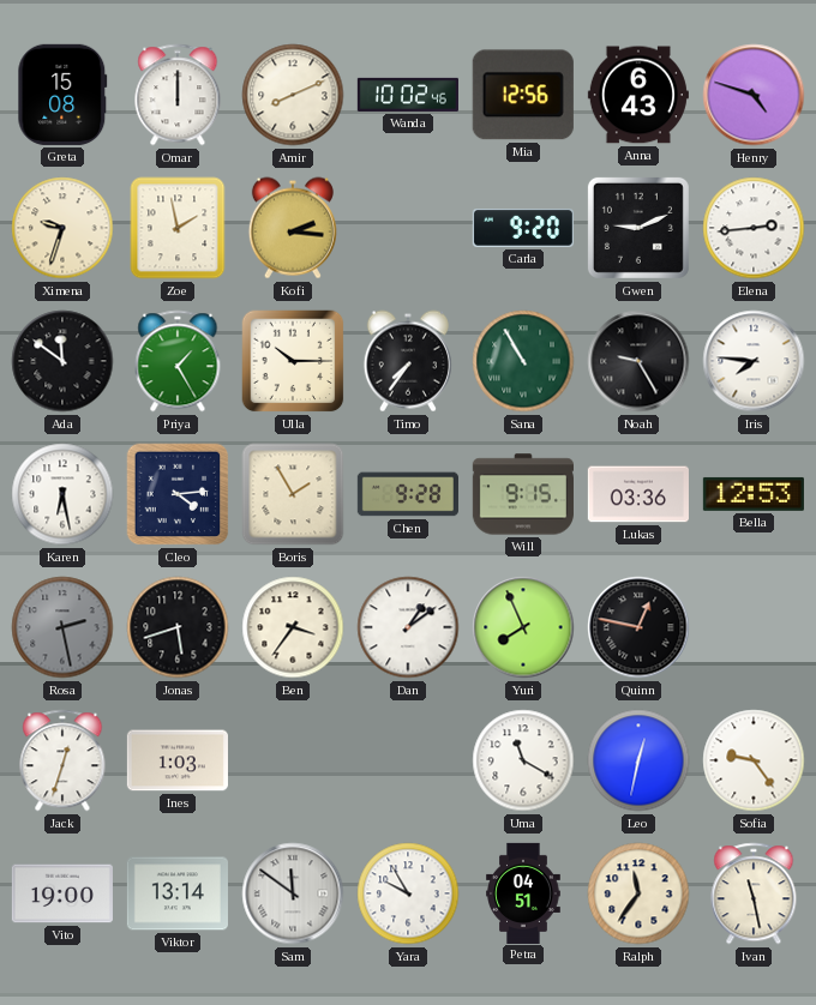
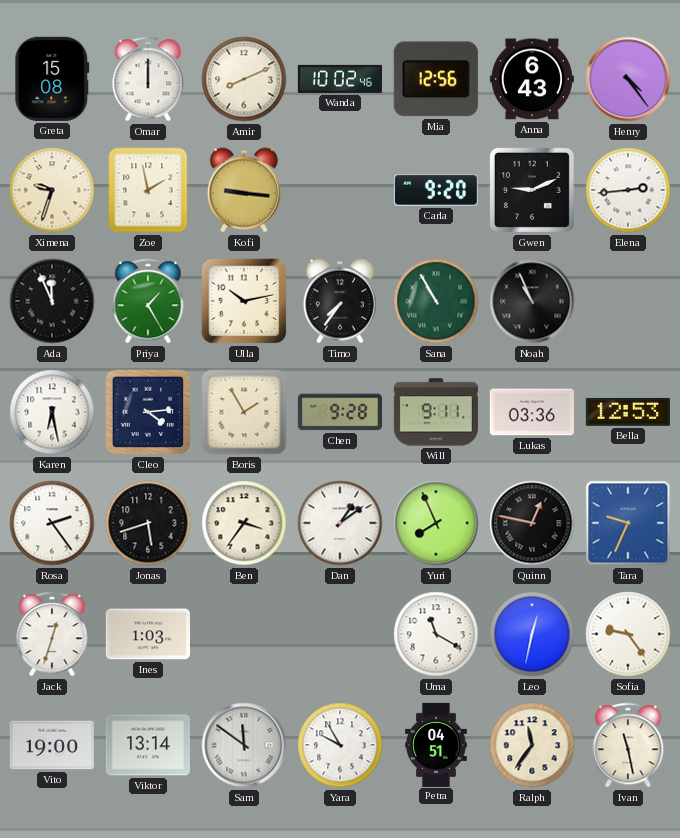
Henry: 4:48 -> 4:24 (628, 79)
Kofi: 2:16 -> 9:16 (244, 190)
Ada: 11:51 -> 11:56 (52, 301)
Ulla: 10:15 -> 10:13 (244, 301)
Noah: 9:25 -> 10:56 (532, 301)
Iris: 7:46 -> none (754, 361)
Will: 9:15 -> 9:11 (436, 412)
Rosa: 2:28 -> 2:24 (52, 523)
Rosa dial: grey -> white (52, 523)
Tara: none -> 9:34 (628, 523)
